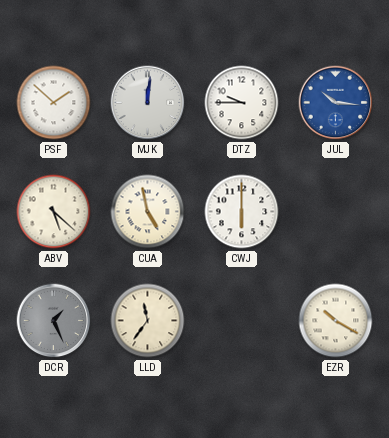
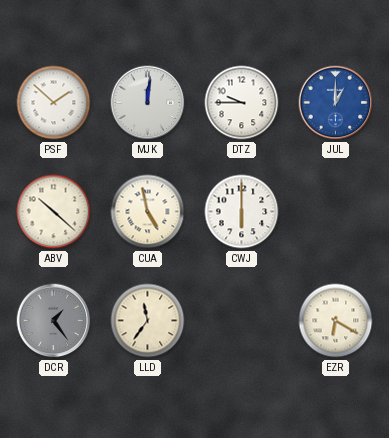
JUL: 10:16 -> 1:00 (336, 103)
ABV: 5:22 -> 10:22 (54, 212)
DCR: 1:26 -> 1:24 (54, 321)
EZR: 10:20 -> 6:20 (336, 321)
